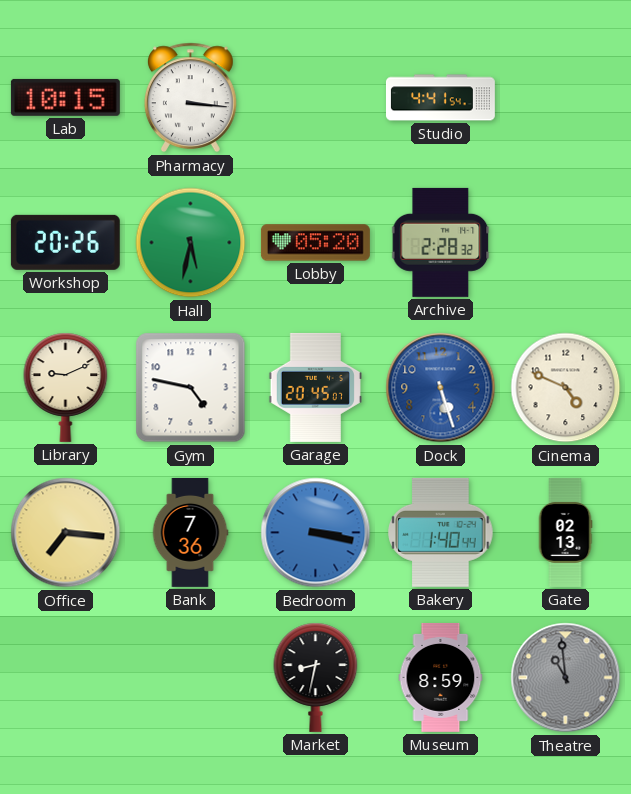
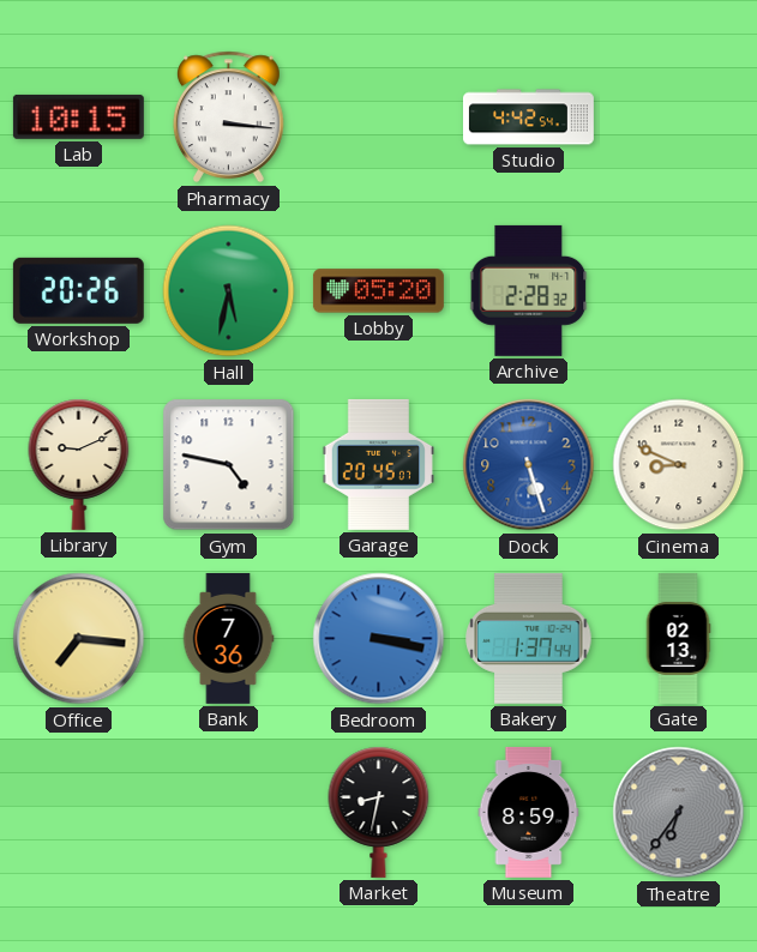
Studio: 4:41 -> 4:42 (528, 118)
Cinema: 4:49 -> 8:49 (679, 465)
Bakery: 1:40 -> 1:37 (529, 638)
Theatre: 10:59 -> 6:36 (679, 813)
